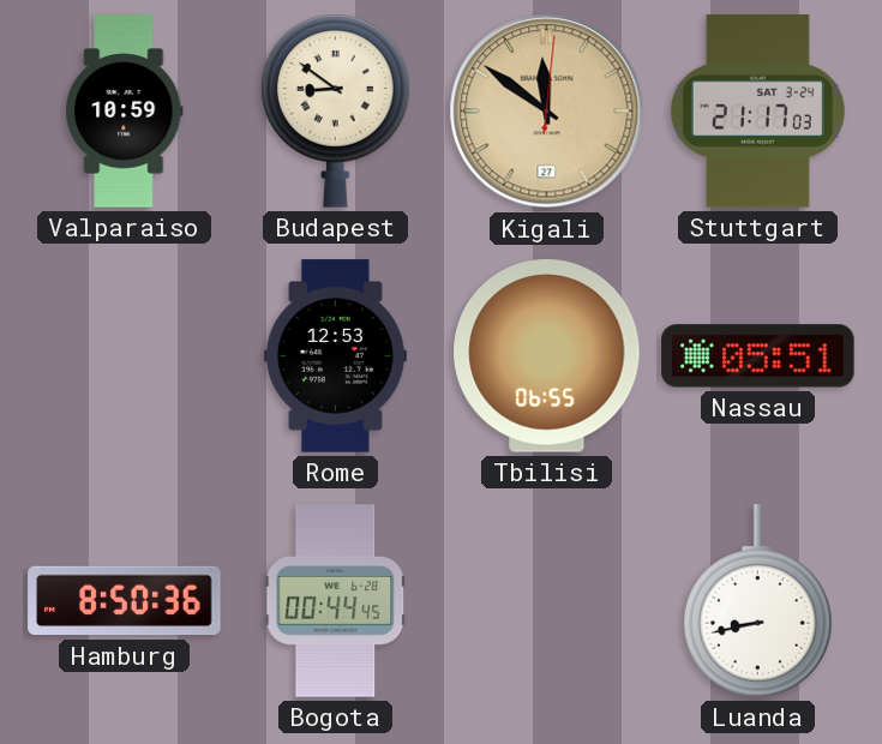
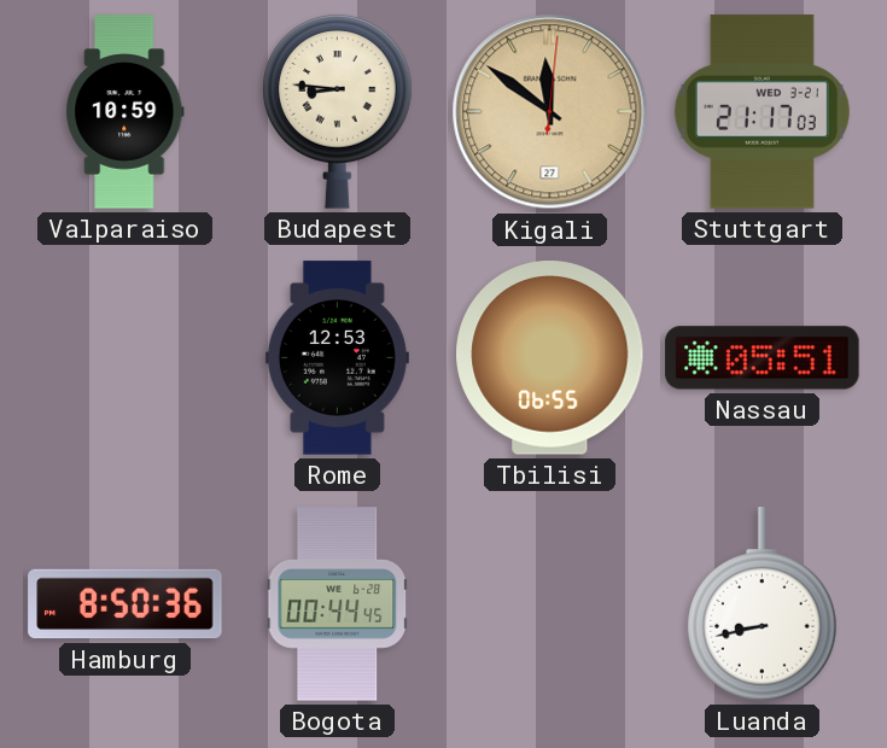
Budapest: 8:51 -> 8:46 (338, 112)
Stuttgart date: SAT 3-24 -> WED 3-21 (761, 112)
